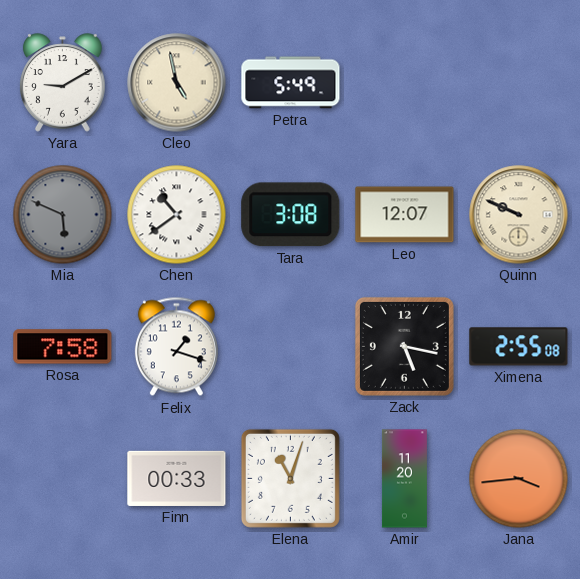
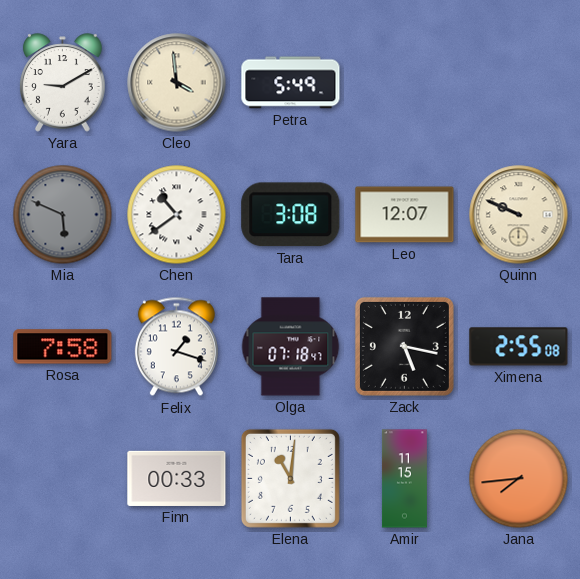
Cleo: 4:58 -> 3:59 (177, 83)
Olga: none -> 07:18 (291, 347)
Elena: 11:03 -> 11:01 (290, 478)
Amir: 11:20 -> 11:15 (404, 479)
Jana: 3:44 -> 7:44 (519, 479)
